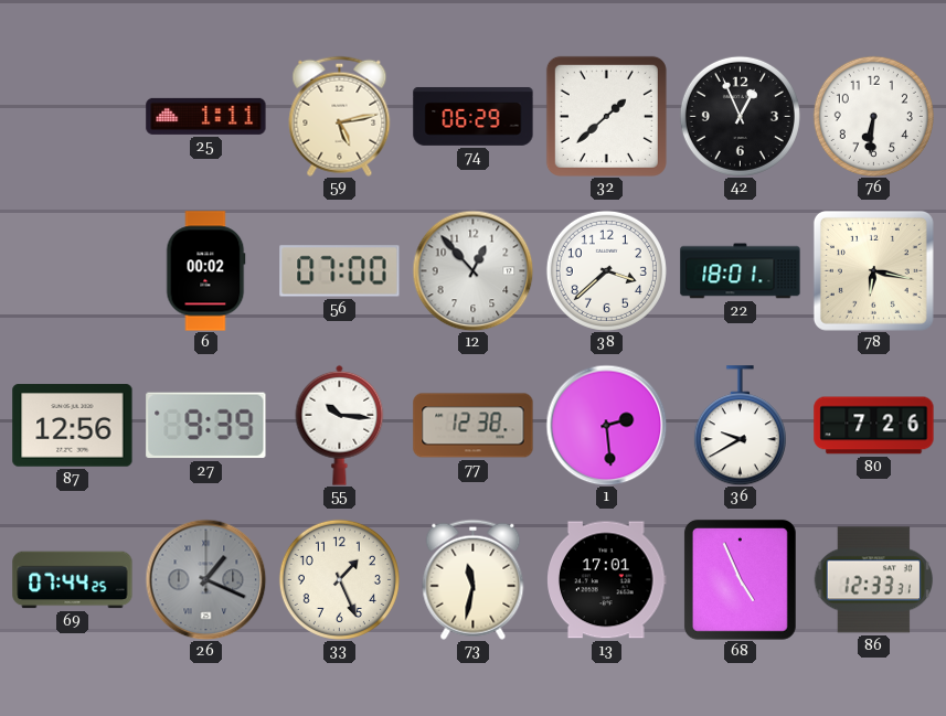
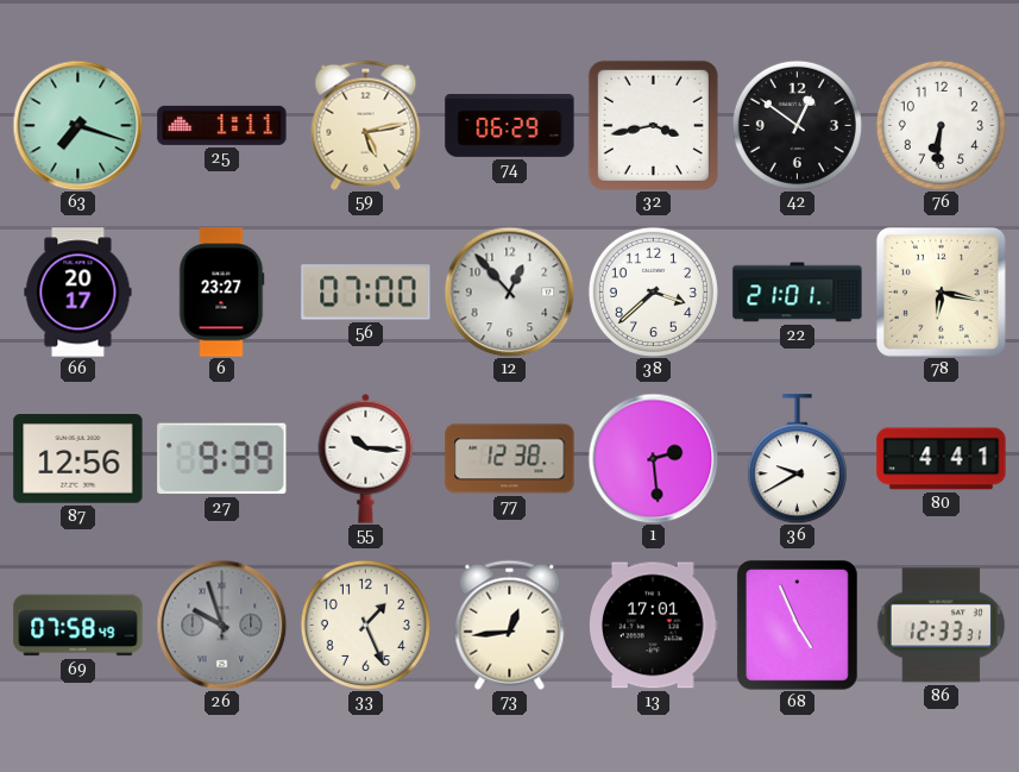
63: none -> 7:18 (77, 125)
32: 1:38 -> 3:43 (653, 125)
42: 12:56 -> 12:51 (797, 125)
66: none -> 20:17 (78, 293)
6: 00:02 -> 23:27 (221, 293)
22: 18:01 -> 21:01 (798, 293)
80: 7:26 -> 4:41 (942, 459)
69: 07:44 -> 07:58 (78, 626)
26: 1:19 -> 9:57 (221, 624)
73: 11:32 -> 12:44 (510, 624)
